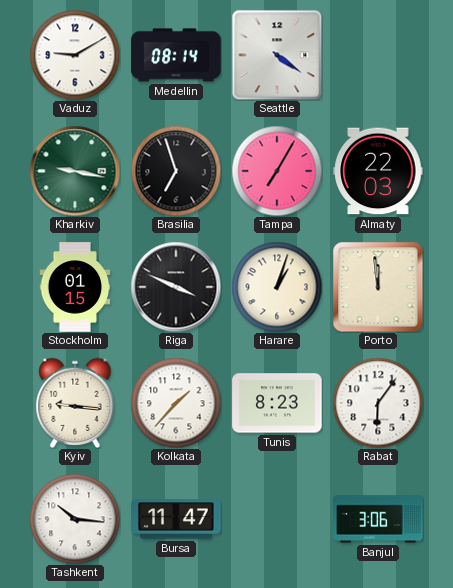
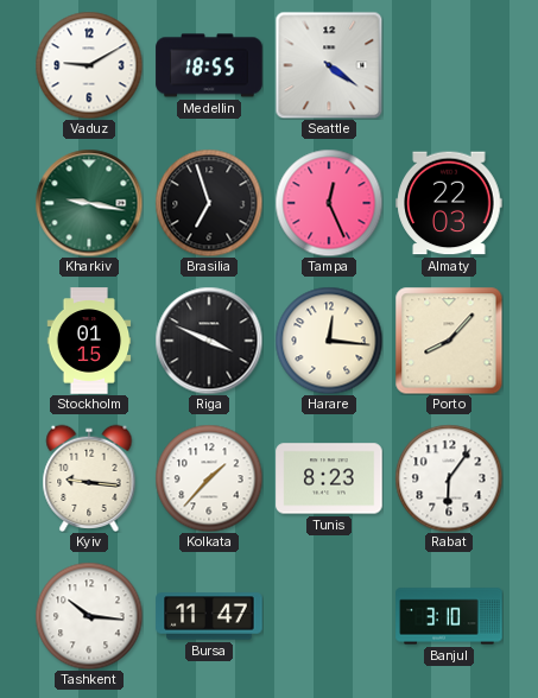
Medellin: 08:14 -> 18:55 (209, 65)
Tampa: 7:05 -> 12:26 (329, 203)
Harare: 1:03 -> 12:16 (329, 341)
Porto: 11:59 -> 8:07 (449, 341)
Banjul: 3:06 -> 3:10 (449, 616)
